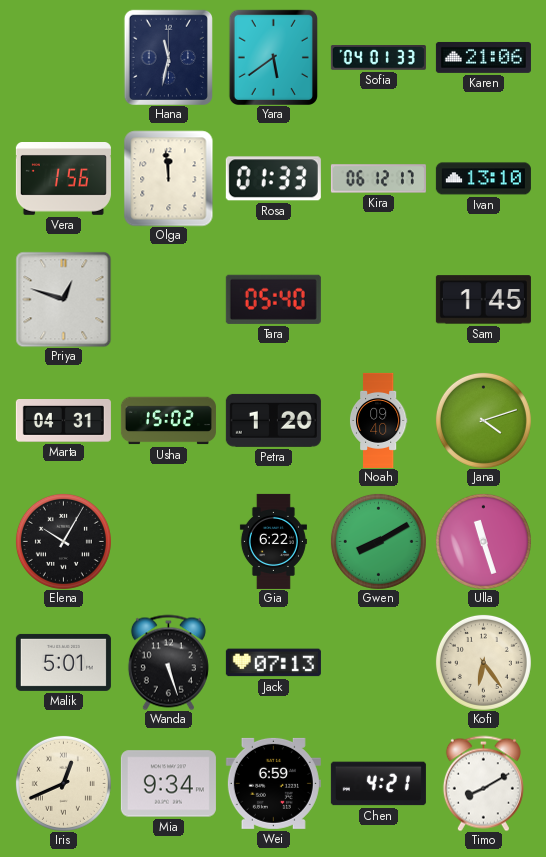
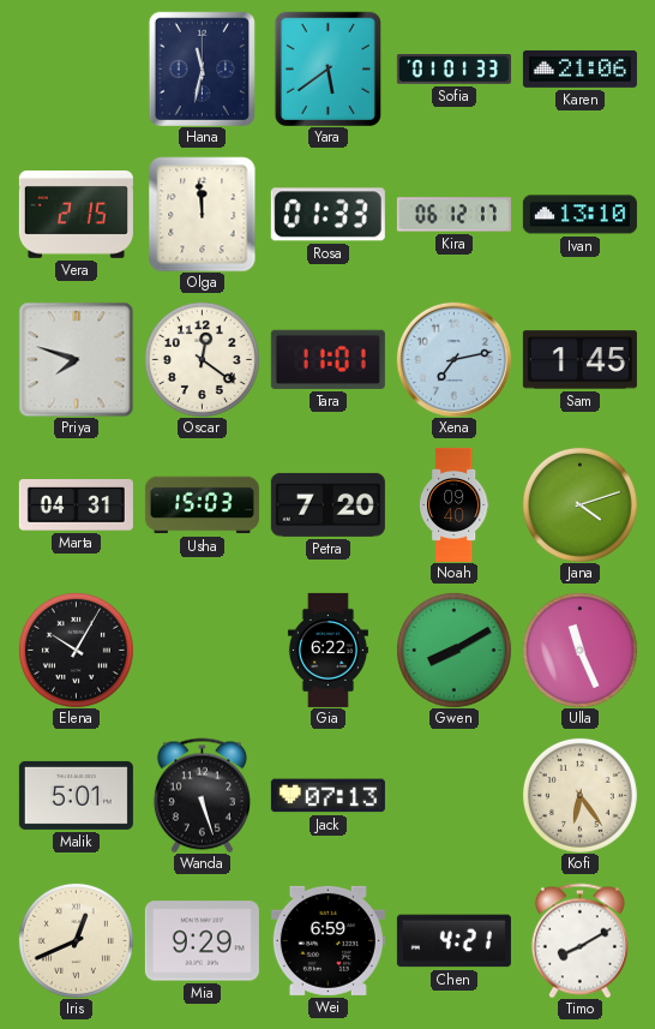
Sofia: 04:01 -> 01:01 (453, 70)
Vera: 1:56 -> 2:15 (76, 215)
Priya: 12:48 -> 7:48 (76, 359)
Oscar: none -> 12:21 (202, 359)
Tara: 05:40 -> 11:01 (327, 359)
Xena: none -> 7:13 (453, 359)
Usha: 15:02 -> 15:03 (202, 505)
Petra: 1:20 -> 7:20 (327, 504)
Ulla: 11:27 -> 11:26 (579, 650)
Mia: 9:34 -> 9:29 (202, 941)
